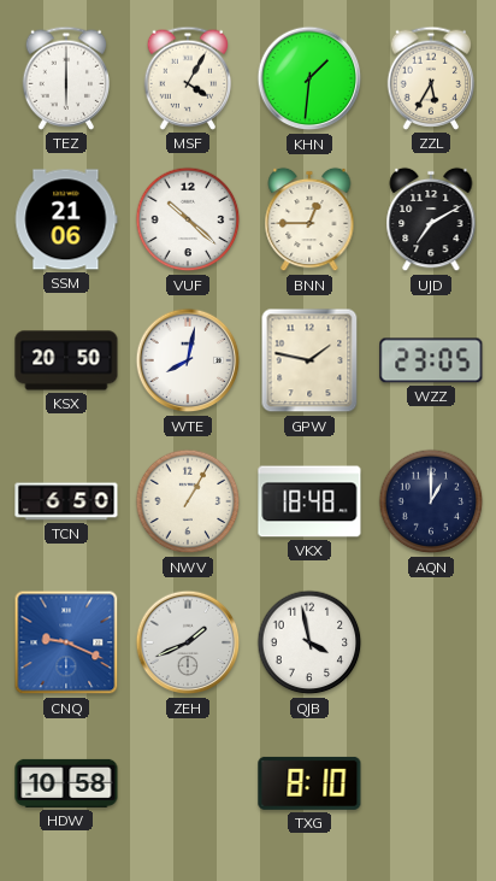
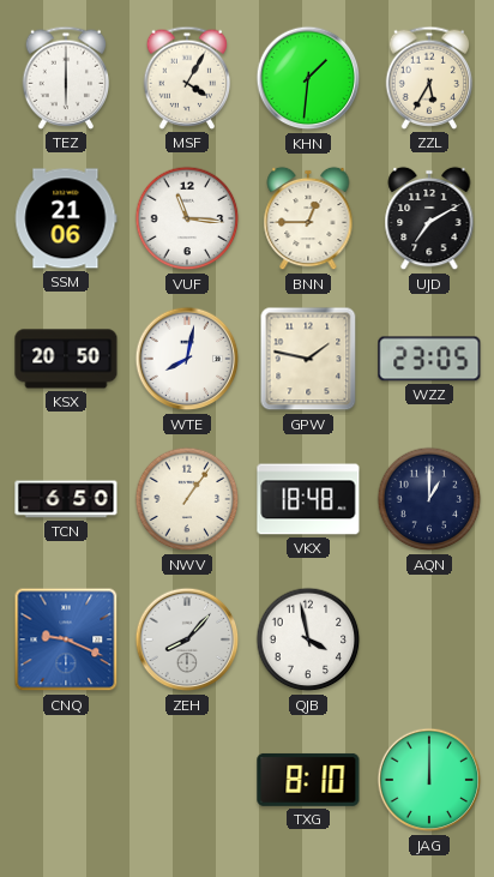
VUF: 10:22 -> 11:16 (187, 218)
NWV: 1:05 -> 1:06 (187, 499)
ZEH: 1:41 -> 8:07 (187, 639)
HDW: 10:58 -> none (66, 783)
JAG: none -> 12:00 (429, 780)
